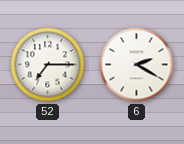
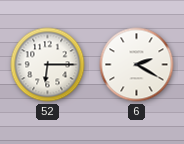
52: 7:15 -> 6:15 (48, 65)
